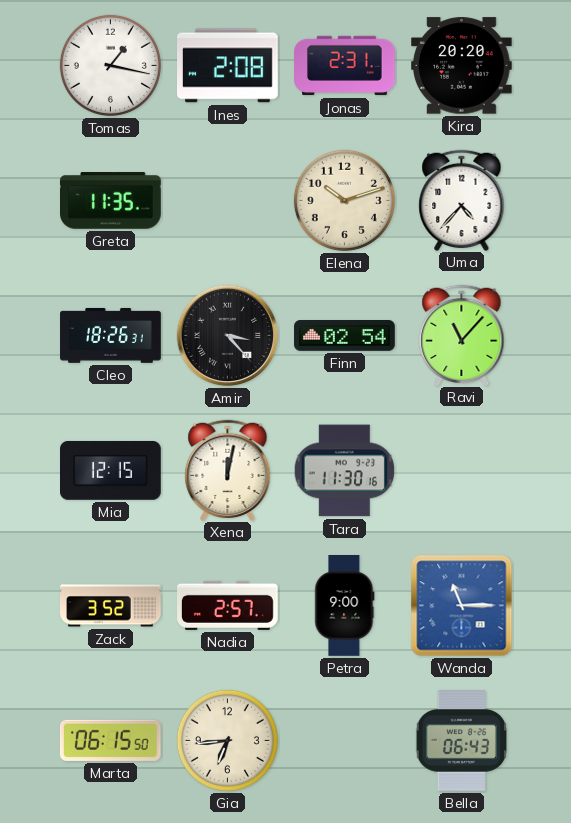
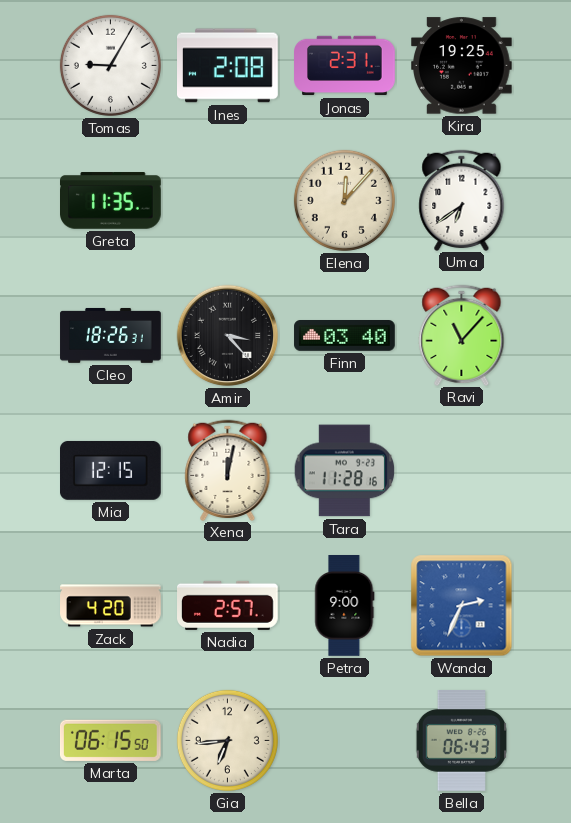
Tomas: 1:17 -> 9:05 (110, 65)
Kira: 20:20 -> 19:25 (462, 66)
Elena: 10:12 -> 12:07 (344, 200)
Uma: 4:37 -> 6:39 (462, 200)
Finn: 02:54 -> 03:40 (345, 336)
Tara: 11:30 -> 11:28 (345, 471)
Zack: 3:52 -> 4:20 (111, 606)
Wanda: 11:15 -> 2:34 (462, 606)
